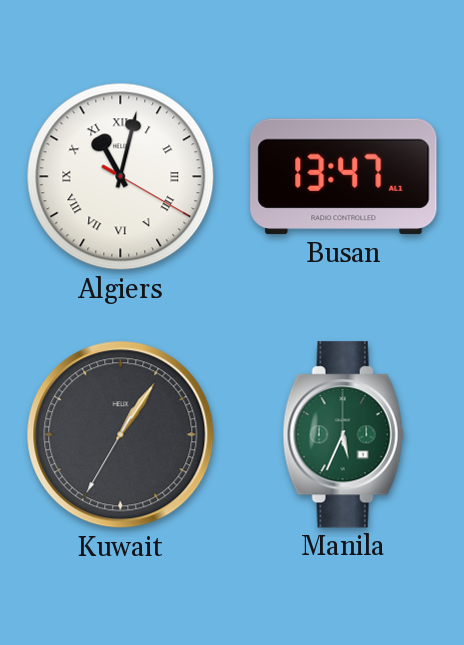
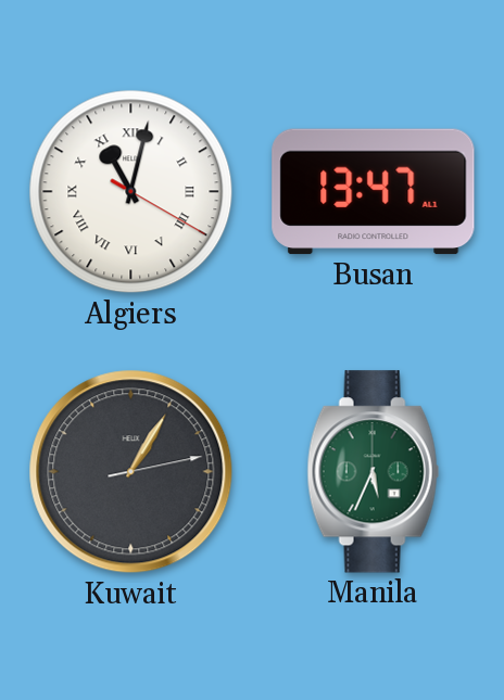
Kuwait: 1:05:35 -> 1:05:13 (131, 472)
